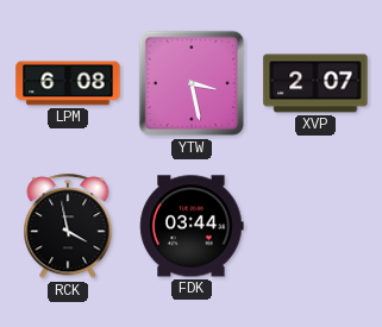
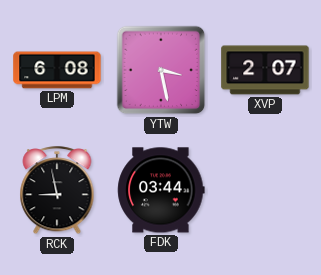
RCK: 3:58 -> 8:58 (57, 191)
